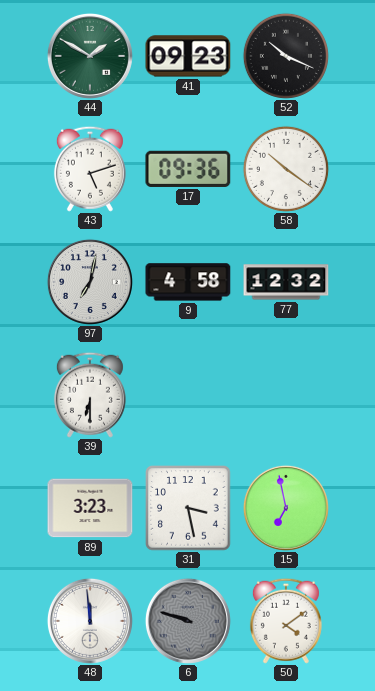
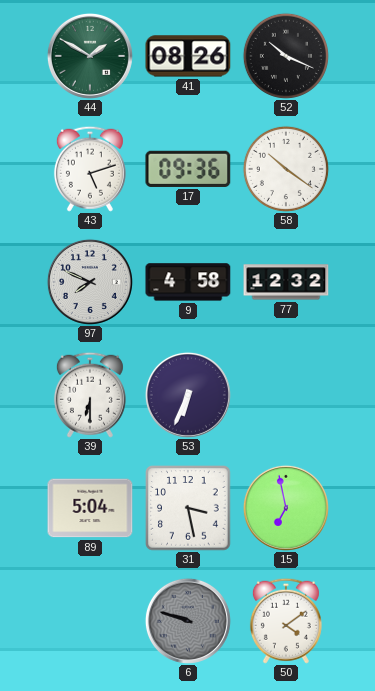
41: 09:23 -> 08:26 (188, 56)
97: 7:02 -> 7:49 (90, 282)
53: none -> 6:34 (188, 395)
89: 3:23 -> 5:04 (90, 508)
48: 11:59 -> none (90, 621)
